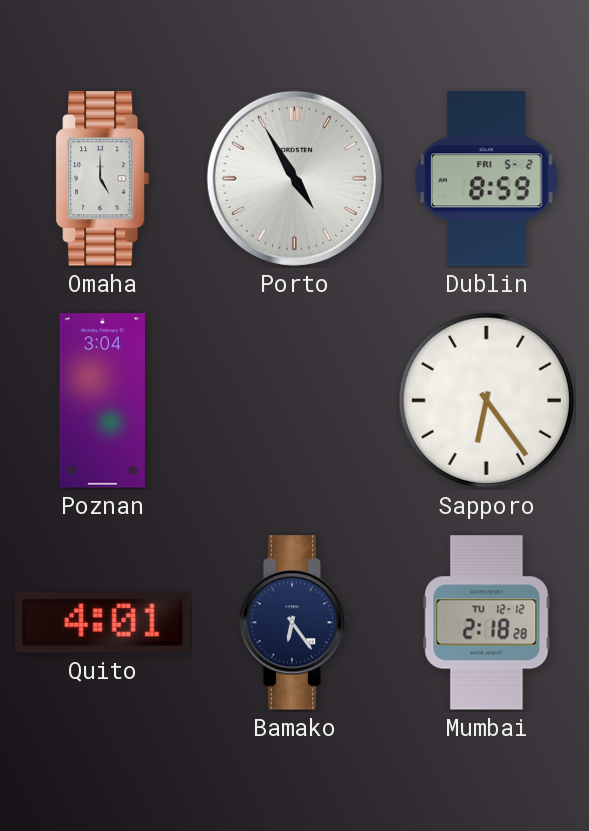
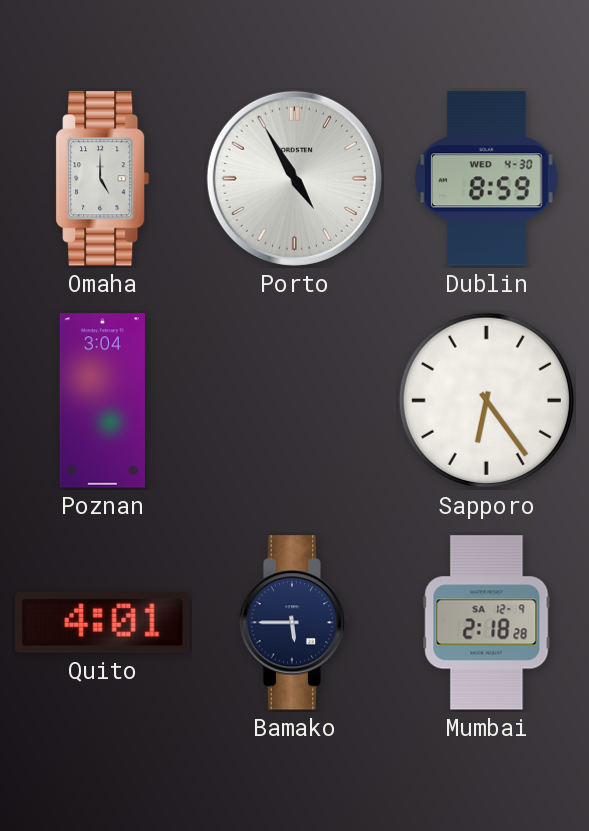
Dublin date: FRI 5-2 -> WED 4-30 (486, 179)
Bamako: 6:24 -> 5:45 (295, 623)
Mumbai date: TU 12-12 -> SA 12-9 (487, 623)
